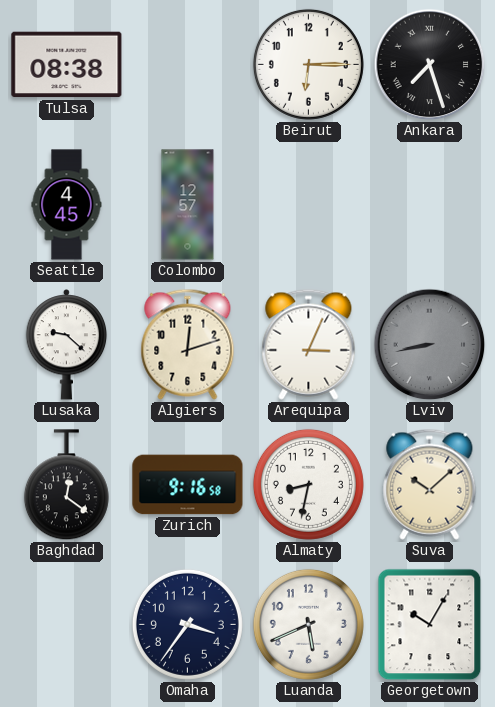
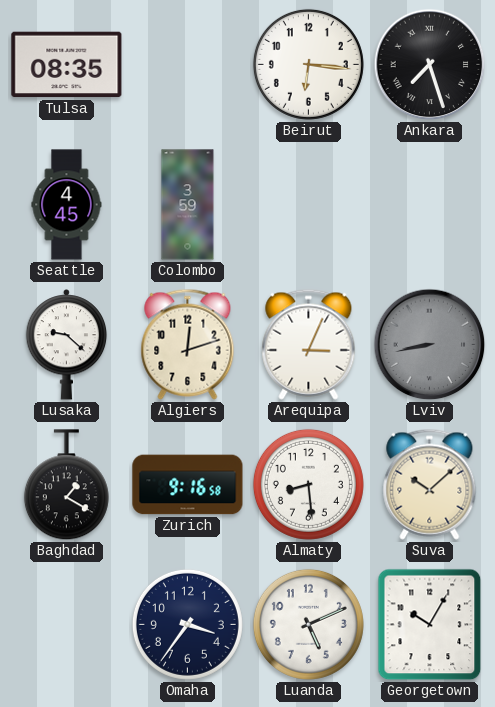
Tulsa: 08:38 -> 08:35 (67, 65)
Beirut: 6:15 -> 6:16 (308, 64)
Colombo: 12:57 -> 3:59 (188, 205)
Baghdad: 12:21 -> 1:20 (66, 485)
Almaty: 8:32 -> 8:29 (308, 484)
Luanda: 5:41 -> 5:11 (308, 624)
